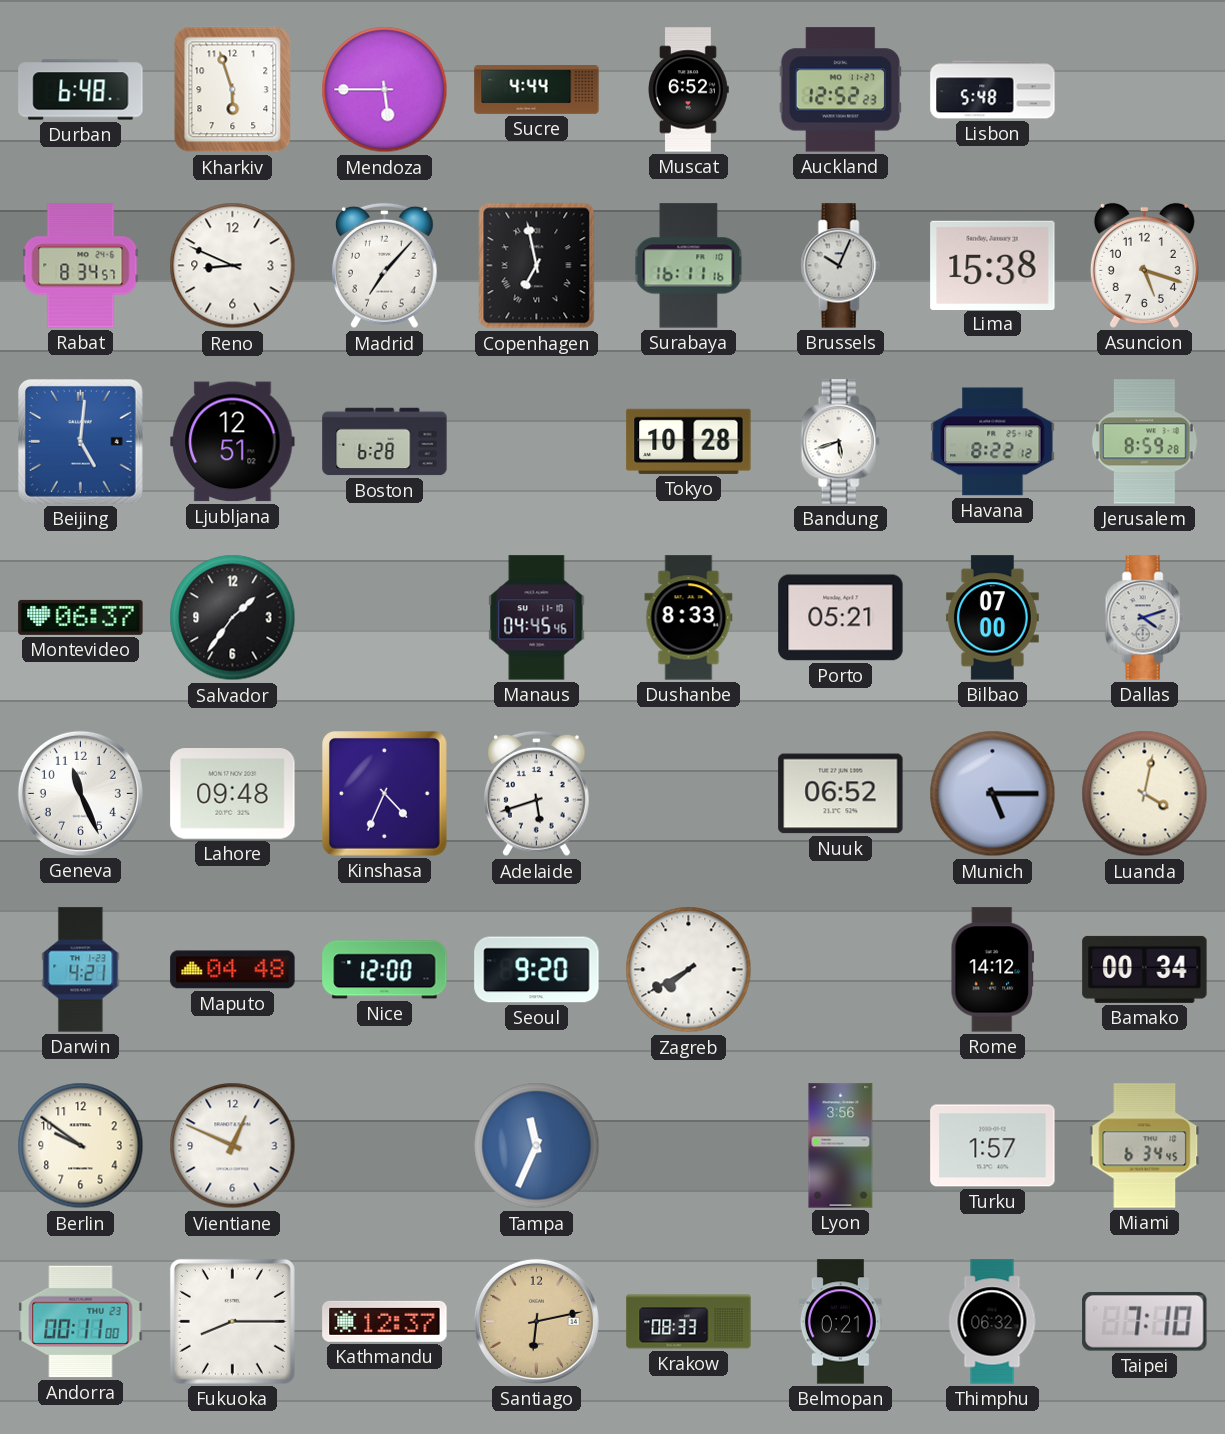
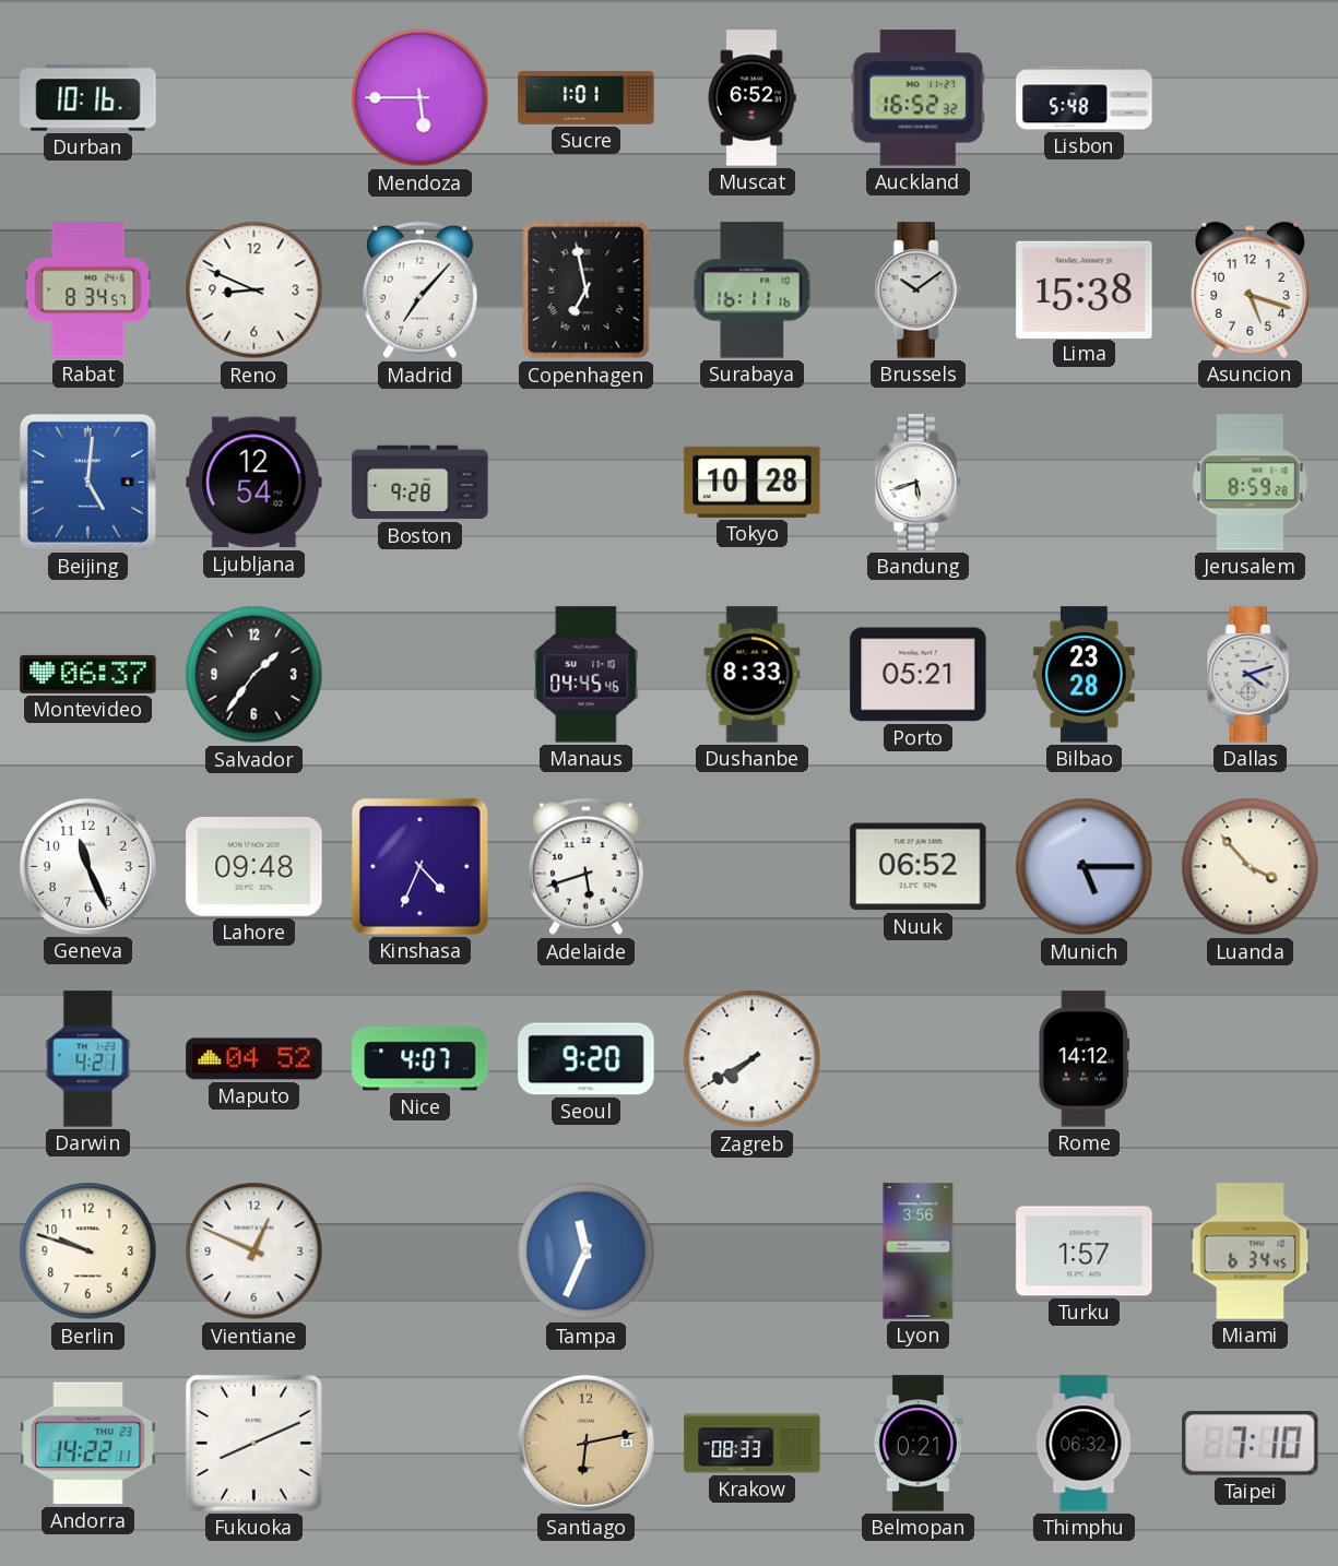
Durban: 6:48 -> 10:16 (88, 98)
Kharkiv: 5:57 -> none (233, 90)
Sucre: 4:44 -> 1:01 (587, 98)
Auckland: 12:52 -> 16:52 (917, 98)
Brussels: 10:04 -> 10:09 (917, 290)
Ljubljana: 12:51 -> 12:54 (254, 483)
Boston: 6:28 -> 9:28 (421, 483)
Havana: 8:22 -> none (993, 442)
Bilbao: 07:00 -> 23:28 (1084, 675)
Luanda: 4:02 -> 3:53 (1251, 867)
Maputo: 04:48 -> 04:52 (254, 1059)
Nice: 12:00 -> 4:07 (421, 1059)
Bamako: 00:34 -> none (1145, 969)
Berlin: 9:51 -> 9:48 (88, 1251)
Andorra: 00:11 -> 14:22 (88, 1444)
Fukuoka: 8:15 -> 8:11 (253, 1443)
Kathmandu: 12:37 -> none (385, 1321)
